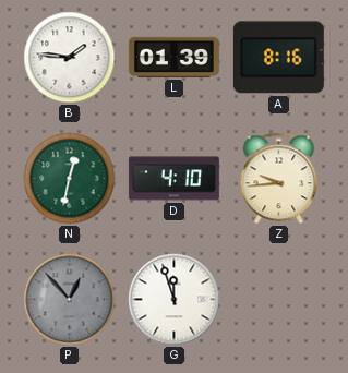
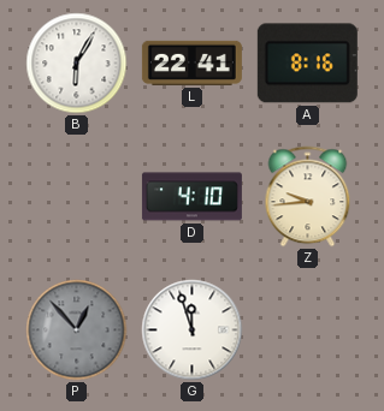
B: 1:46 -> 6:05 (77, 64)
L: 01:39 -> 22:41 (191, 62)
N: 12:32 -> none (70, 179)
